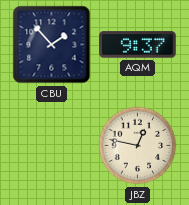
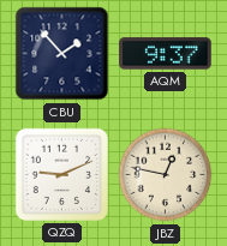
QZQ: none -> 9:11 (61, 174)
